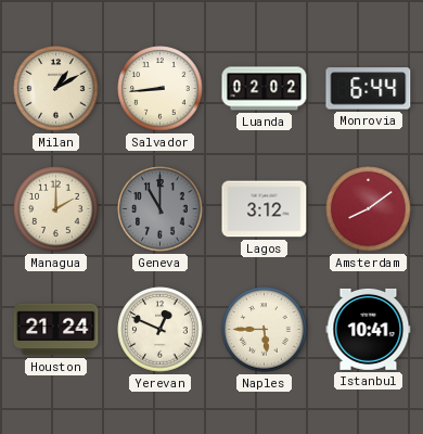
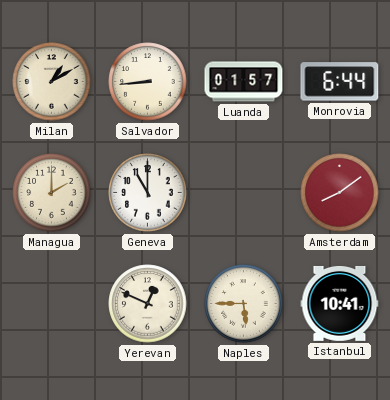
Luanda: 02:02 -> 01:57 (244, 82)
Geneva dial: grey -> white (148, 193)
Lagos: 3:12 -> none (265, 209)
Houston: 21:24 -> none (56, 330)
